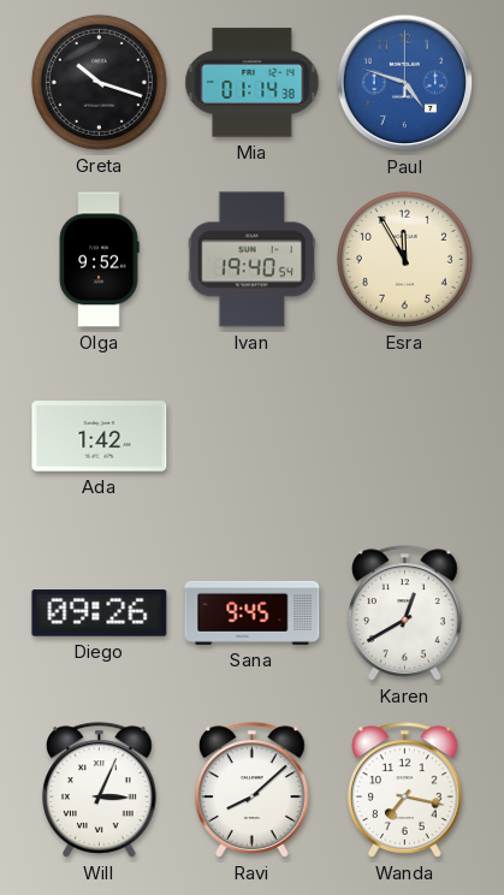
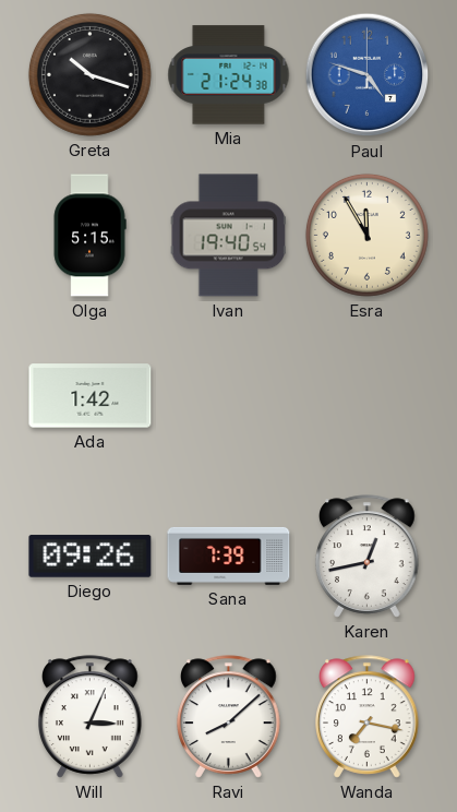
Mia: 01:14 -> 21:24 (229, 75)
Olga: 9:52 -> 5:15 (89, 236)
Sana: 9:45 -> 7:39 (229, 556)
Karen: 12:40 -> 12:43 (368, 557)
